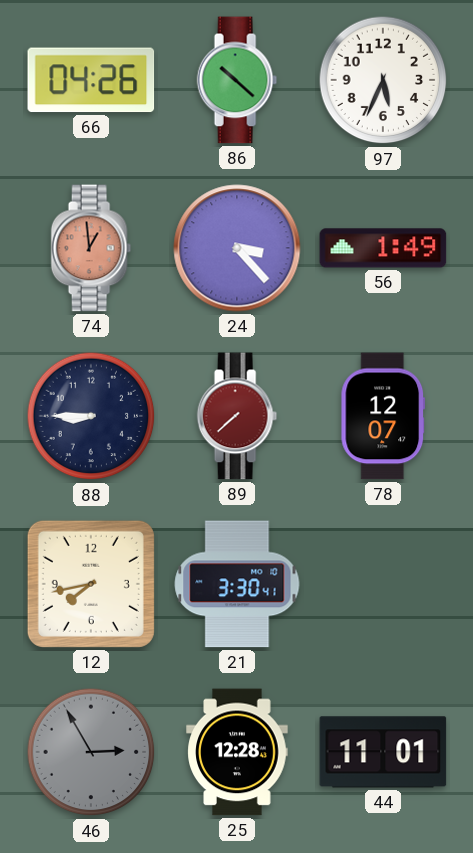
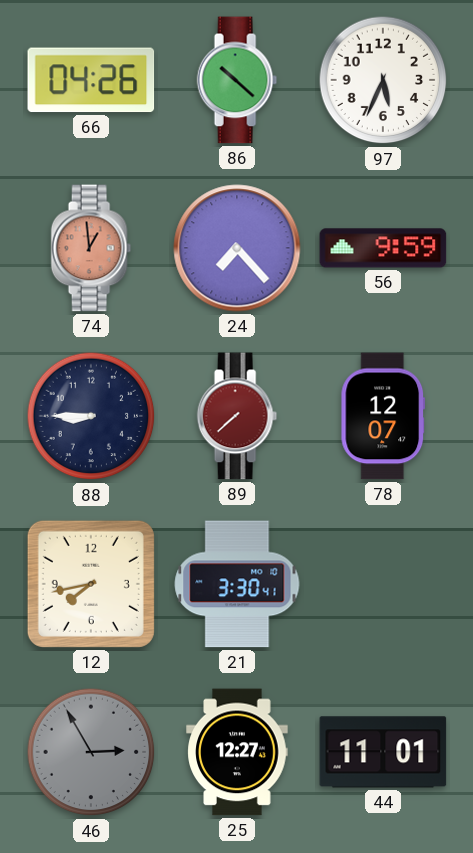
24: 3:23 -> 7:23 (237, 248)
56: 1:49 -> 9:59 (383, 248)
25: 12:28 -> 12:27 (237, 752)
